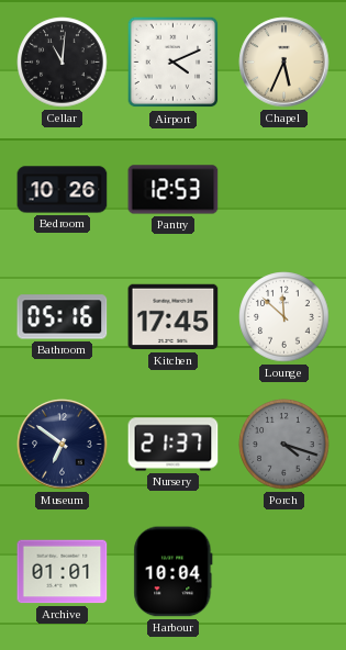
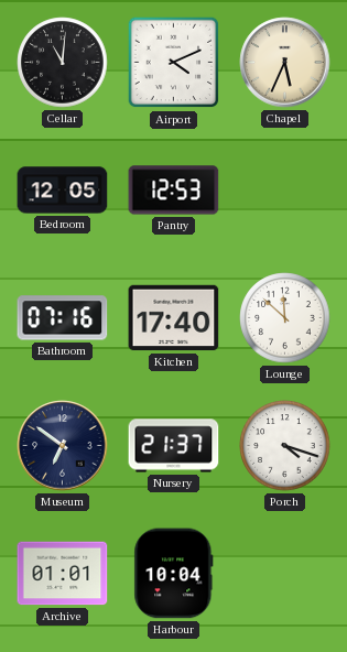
Bedroom: 10:26 -> 12:05 (63, 191)
Bathroom: 05:16 -> 07:16 (63, 318)
Kitchen: 17:45 -> 17:40 (174, 318)
Porch dial: grey -> white (285, 446)
